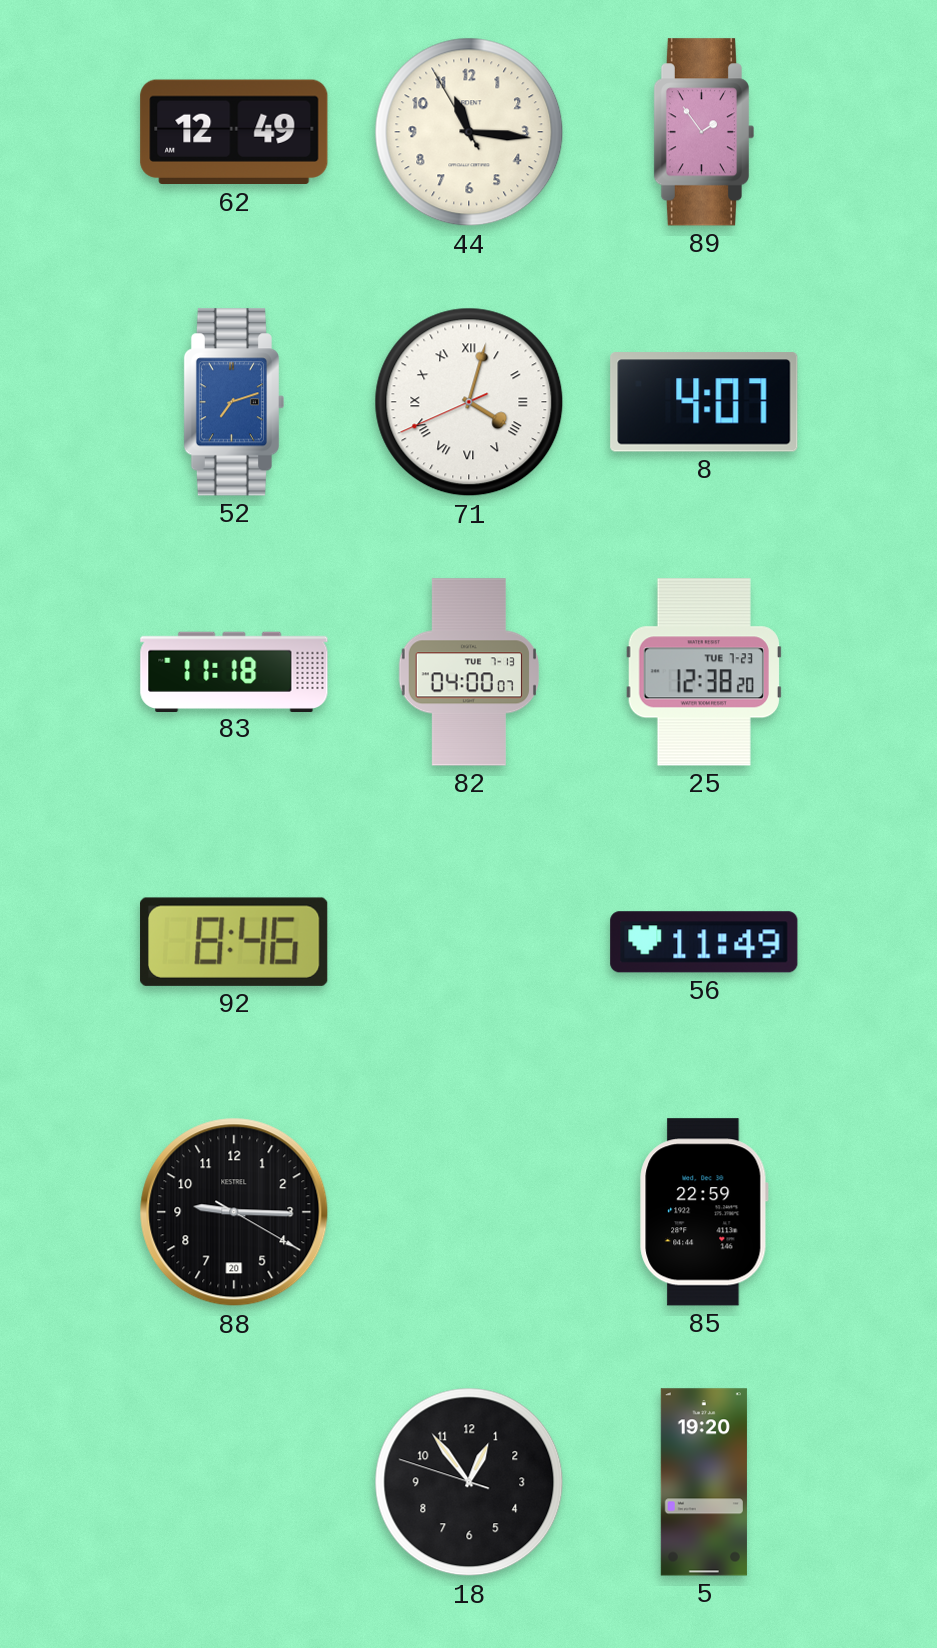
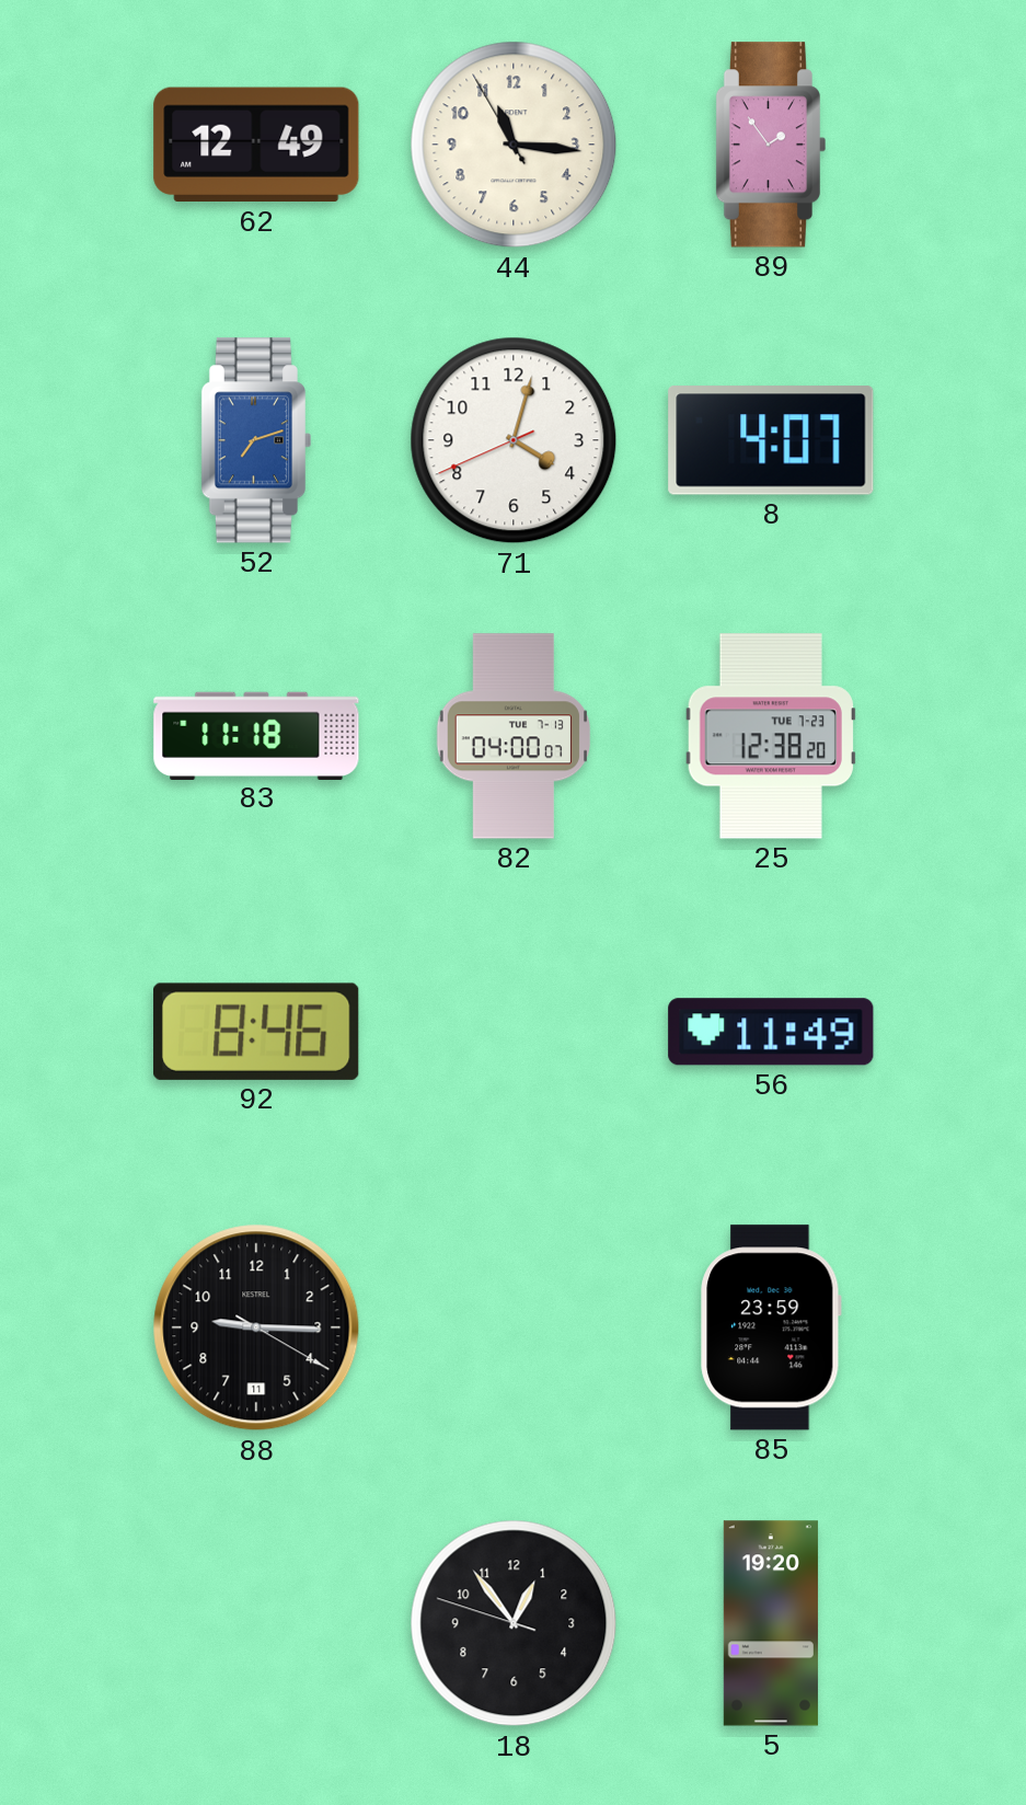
71 numerals: Roman -> Arabic (514, 440)
88 date: 20 -> 11 (256, 1327)
85: 22:59 -> 23:59 (771, 1327)
